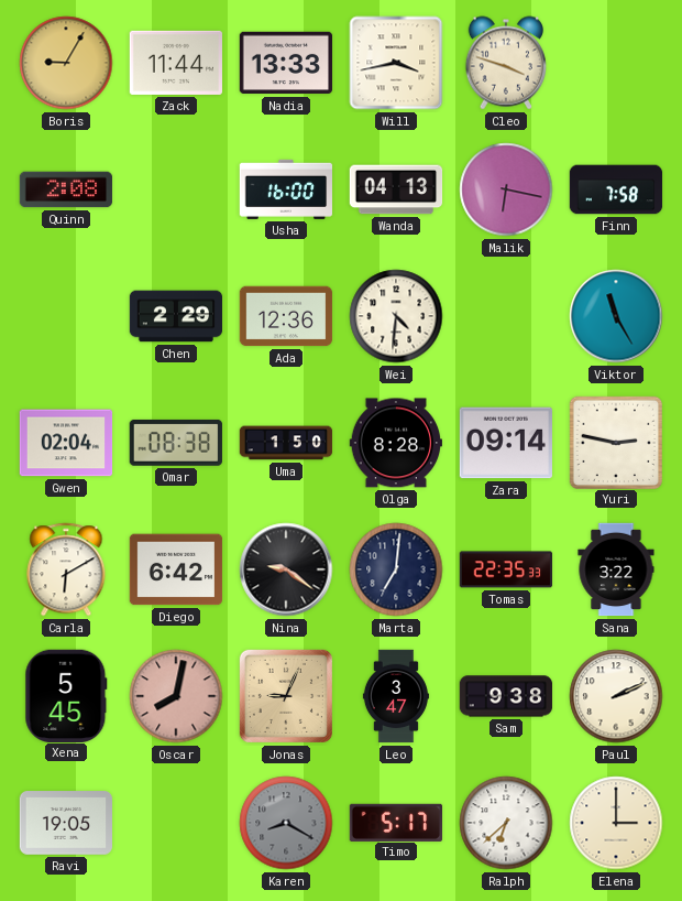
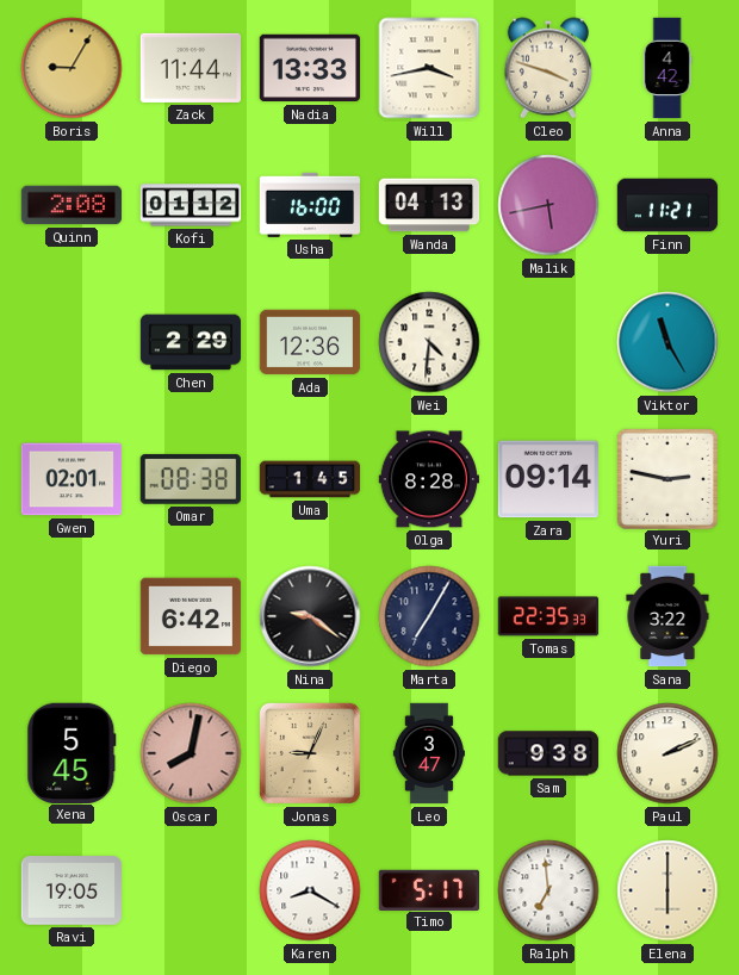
Anna: none -> 4:42 (667, 68)
Kofi: none -> 01:12 (191, 205)
Malik: 6:17 -> 5:43 (548, 205)
Finn: 7:58 -> 11:21 (667, 205)
Gwen: 02:04 -> 02:01 (72, 479)
Uma: 1:50 -> 1:45 (310, 479)
Carla: 6:10 -> none (66, 569)
Marta: 7:01 -> 7:05 (429, 616)
Karen dial: grey -> white (310, 890)
Ralph: 6:38 -> 6:59 (548, 890)
Elena: 3:00 -> 6:00 (667, 890)
